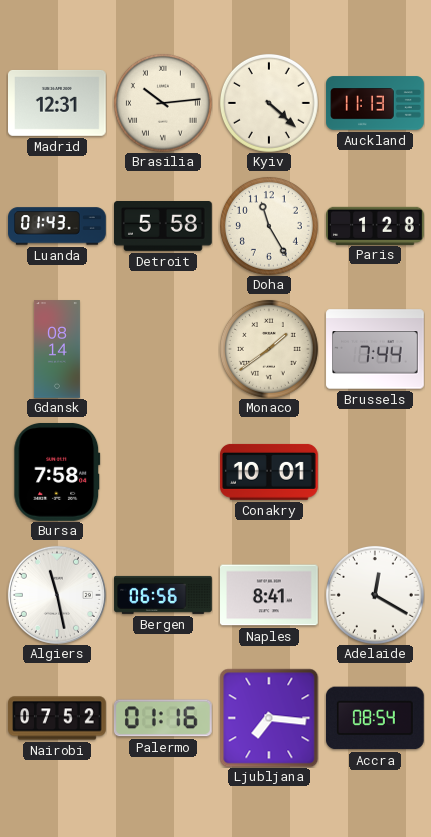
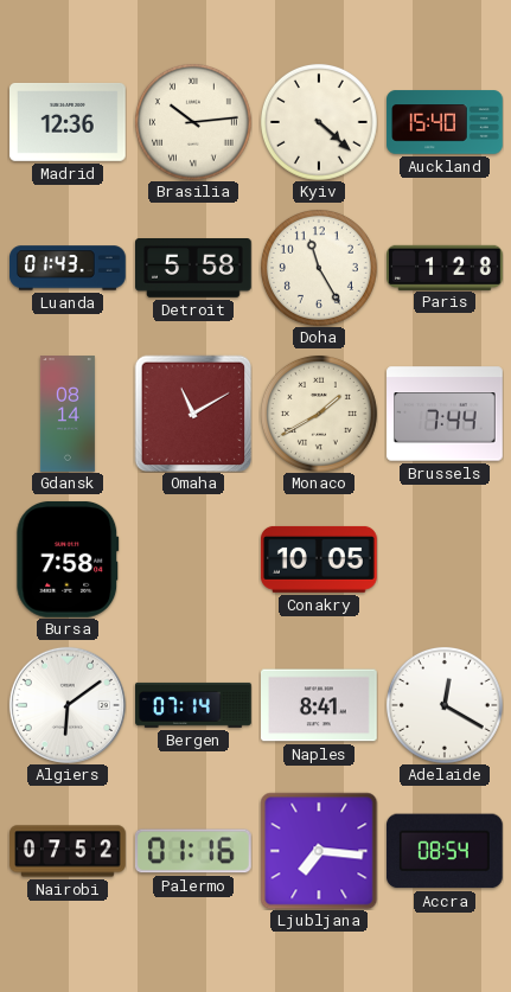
Madrid: 12:31 -> 12:36 (69, 122)
Auckland: 11:13 -> 15:40 (445, 122)
Omaha: none -> 11:10 (193, 414)
Monaco: 1:39 -> 1:40 (319, 414)
Conakry: 10:01 -> 10:05 (319, 559)
Algiers: 11:28 -> 6:09 (68, 705)
Bergen: 06:56 -> 07:14 (193, 705)
